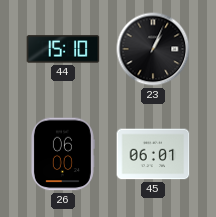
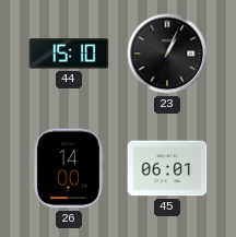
26: 06:00 -> 14:00 (68, 168)
